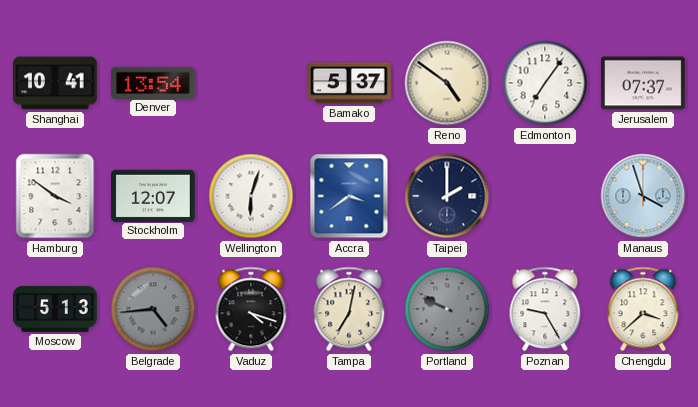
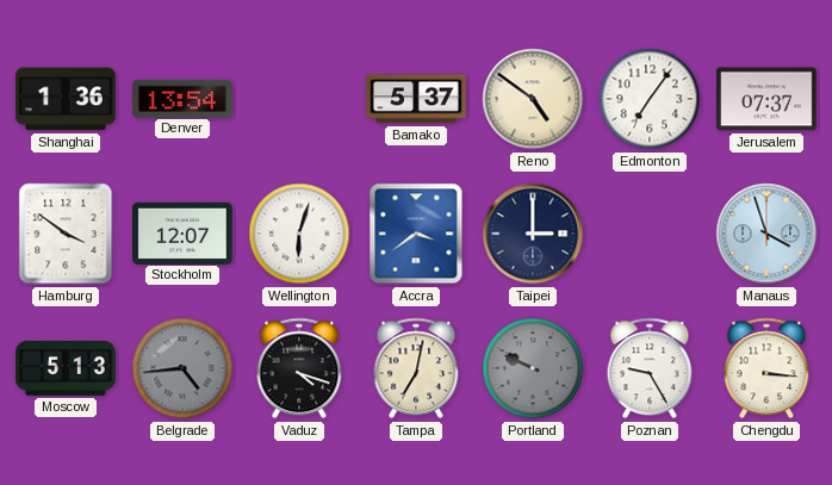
Shanghai: 10:41 -> 1:36 (67, 99)
Taipei: 2:00 -> 3:00 (533, 234)
Chengdu: 3:38 -> 3:16 (766, 368)
